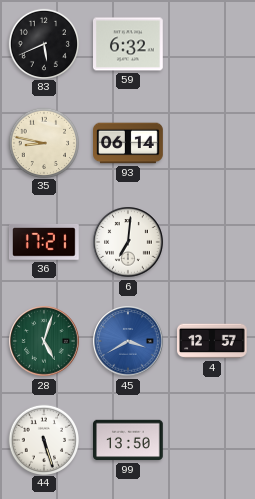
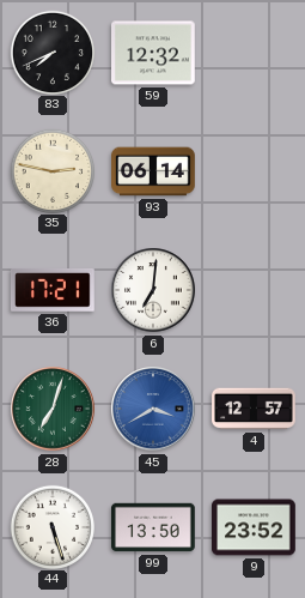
83: 5:41 -> 7:41 (51, 52)
59: 6:32 -> 12:32 (154, 53)
35: 8:47 -> 2:47 (51, 170)
28: 5:03 -> 7:03 (53, 409)
9: none -> 23:52 (254, 527)
